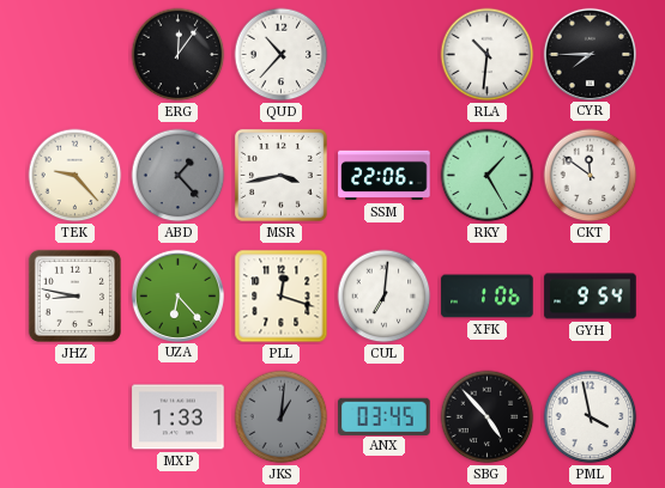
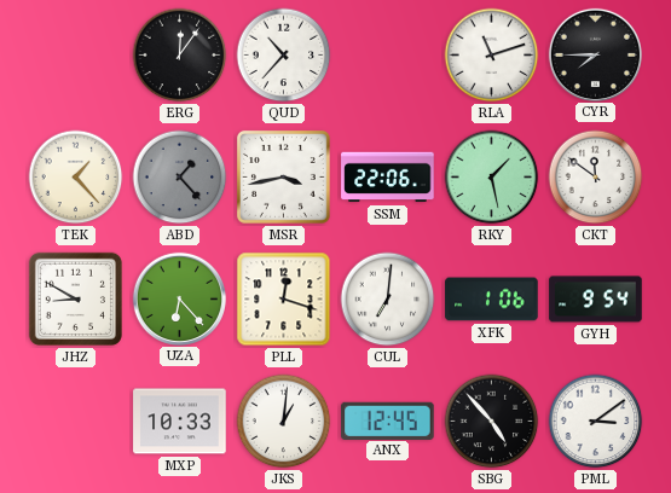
RLA: 10:31 -> 11:12 (492, 56)
TEK: 9:23 -> 1:23 (76, 178)
RKY: 1:25 -> 1:28 (492, 178)
JHZ: 8:47 -> 8:50 (75, 298)
MXP: 1:33 -> 10:33 (180, 422)
JKS dial: grey -> white (284, 422)
ANX: 03:45 -> 12:45 (388, 420)
PML: 3:58 -> 3:09 (596, 422)
